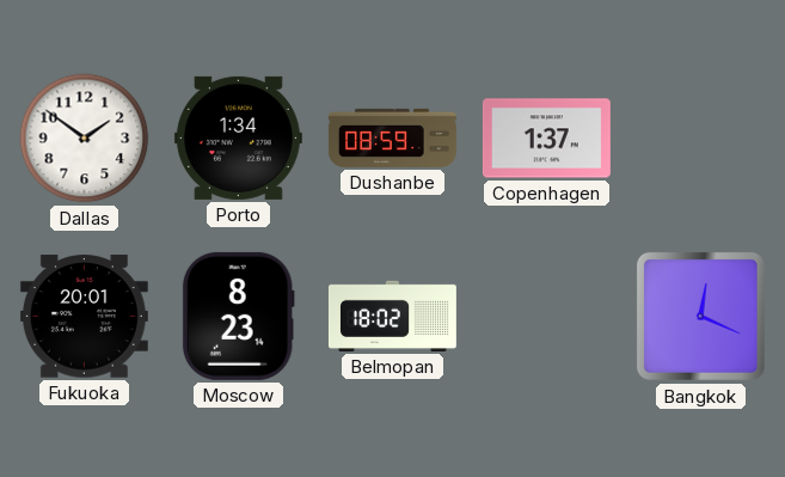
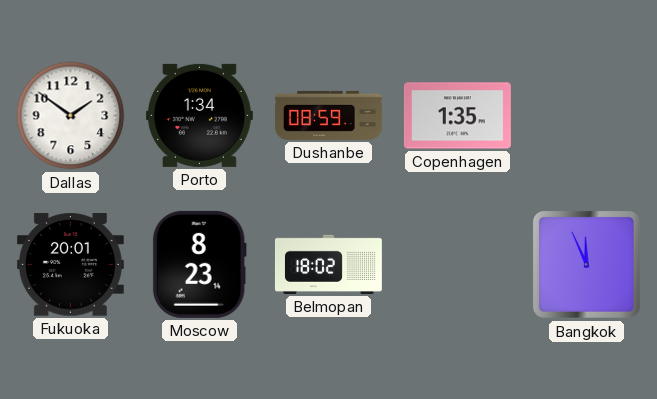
Copenhagen: 1:37 -> 1:35 (457, 116)
Bangkok: 12:19 -> 11:56 (586, 264)
